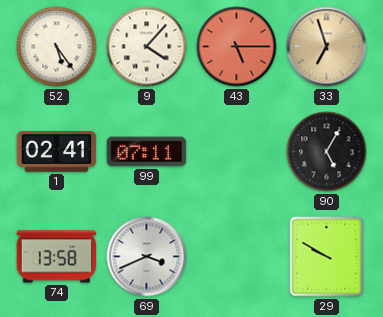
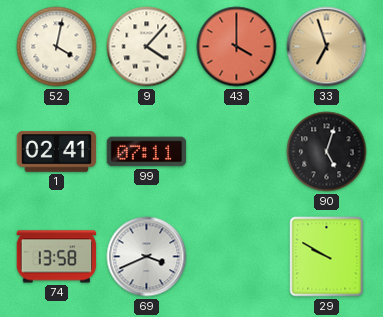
52: 5:24 -> 4:02 (57, 47)
43: 5:15 -> 4:00 (237, 47)
90: 5:05 -> 5:03 (327, 152)
